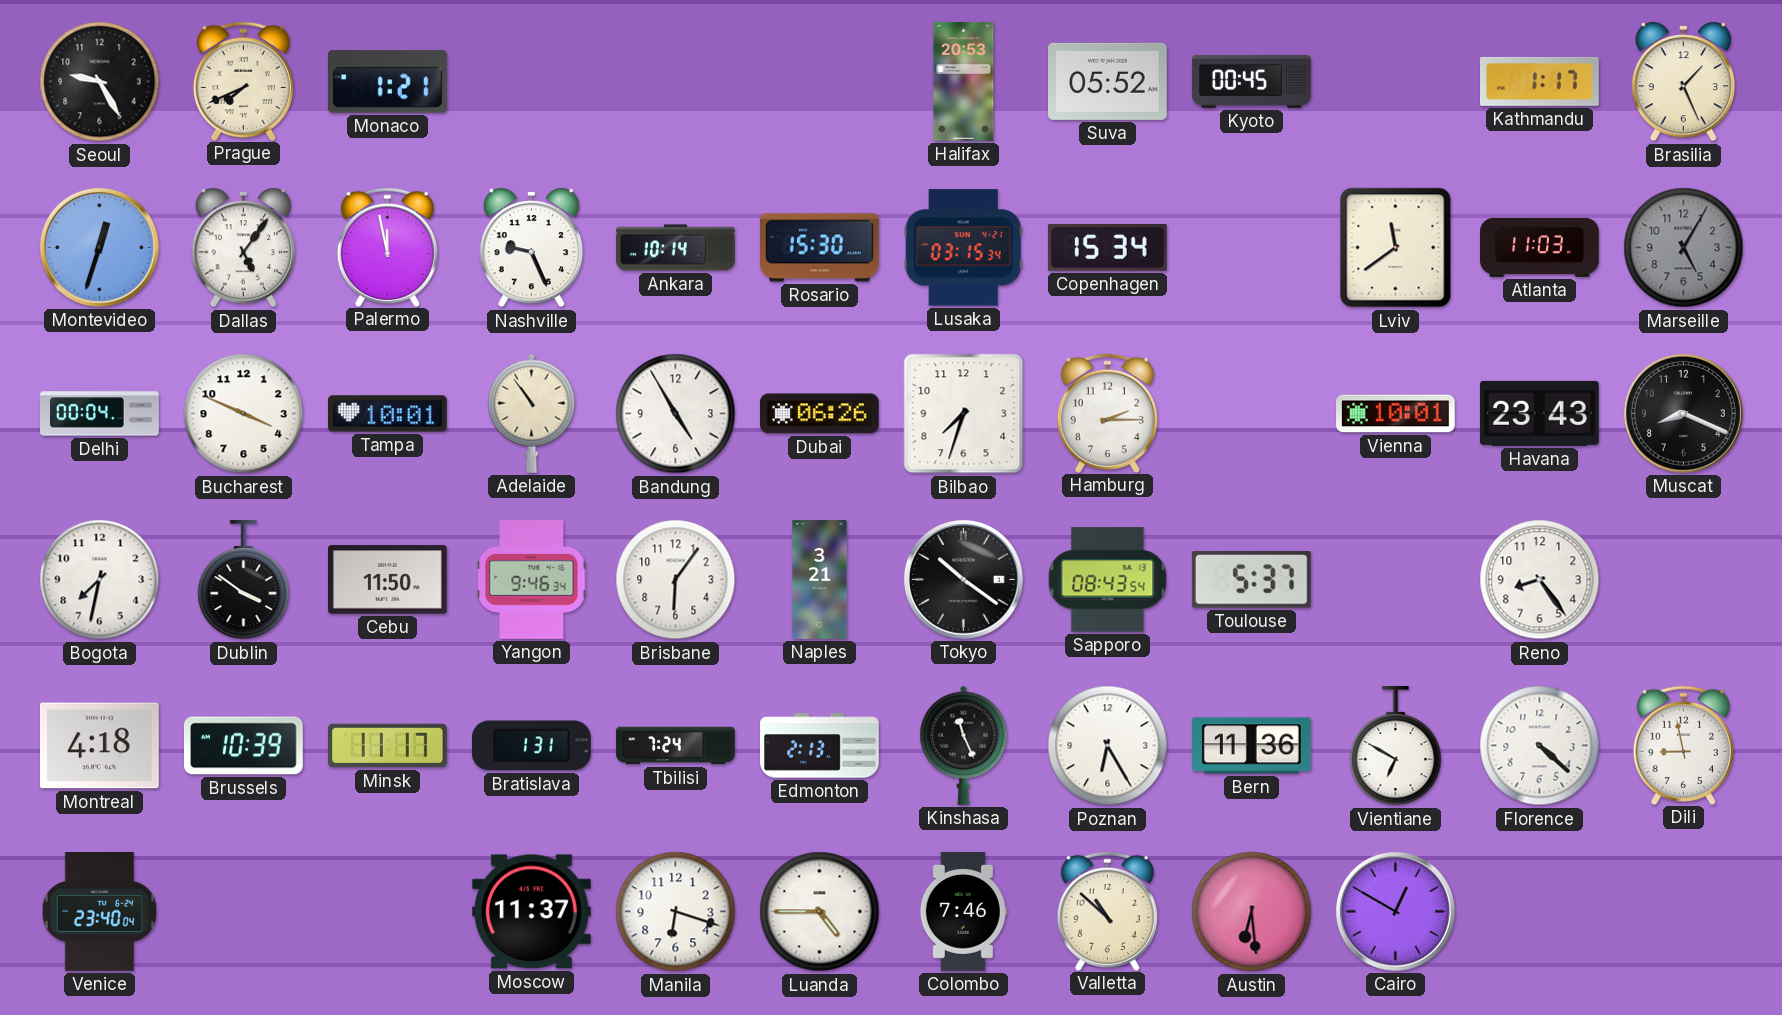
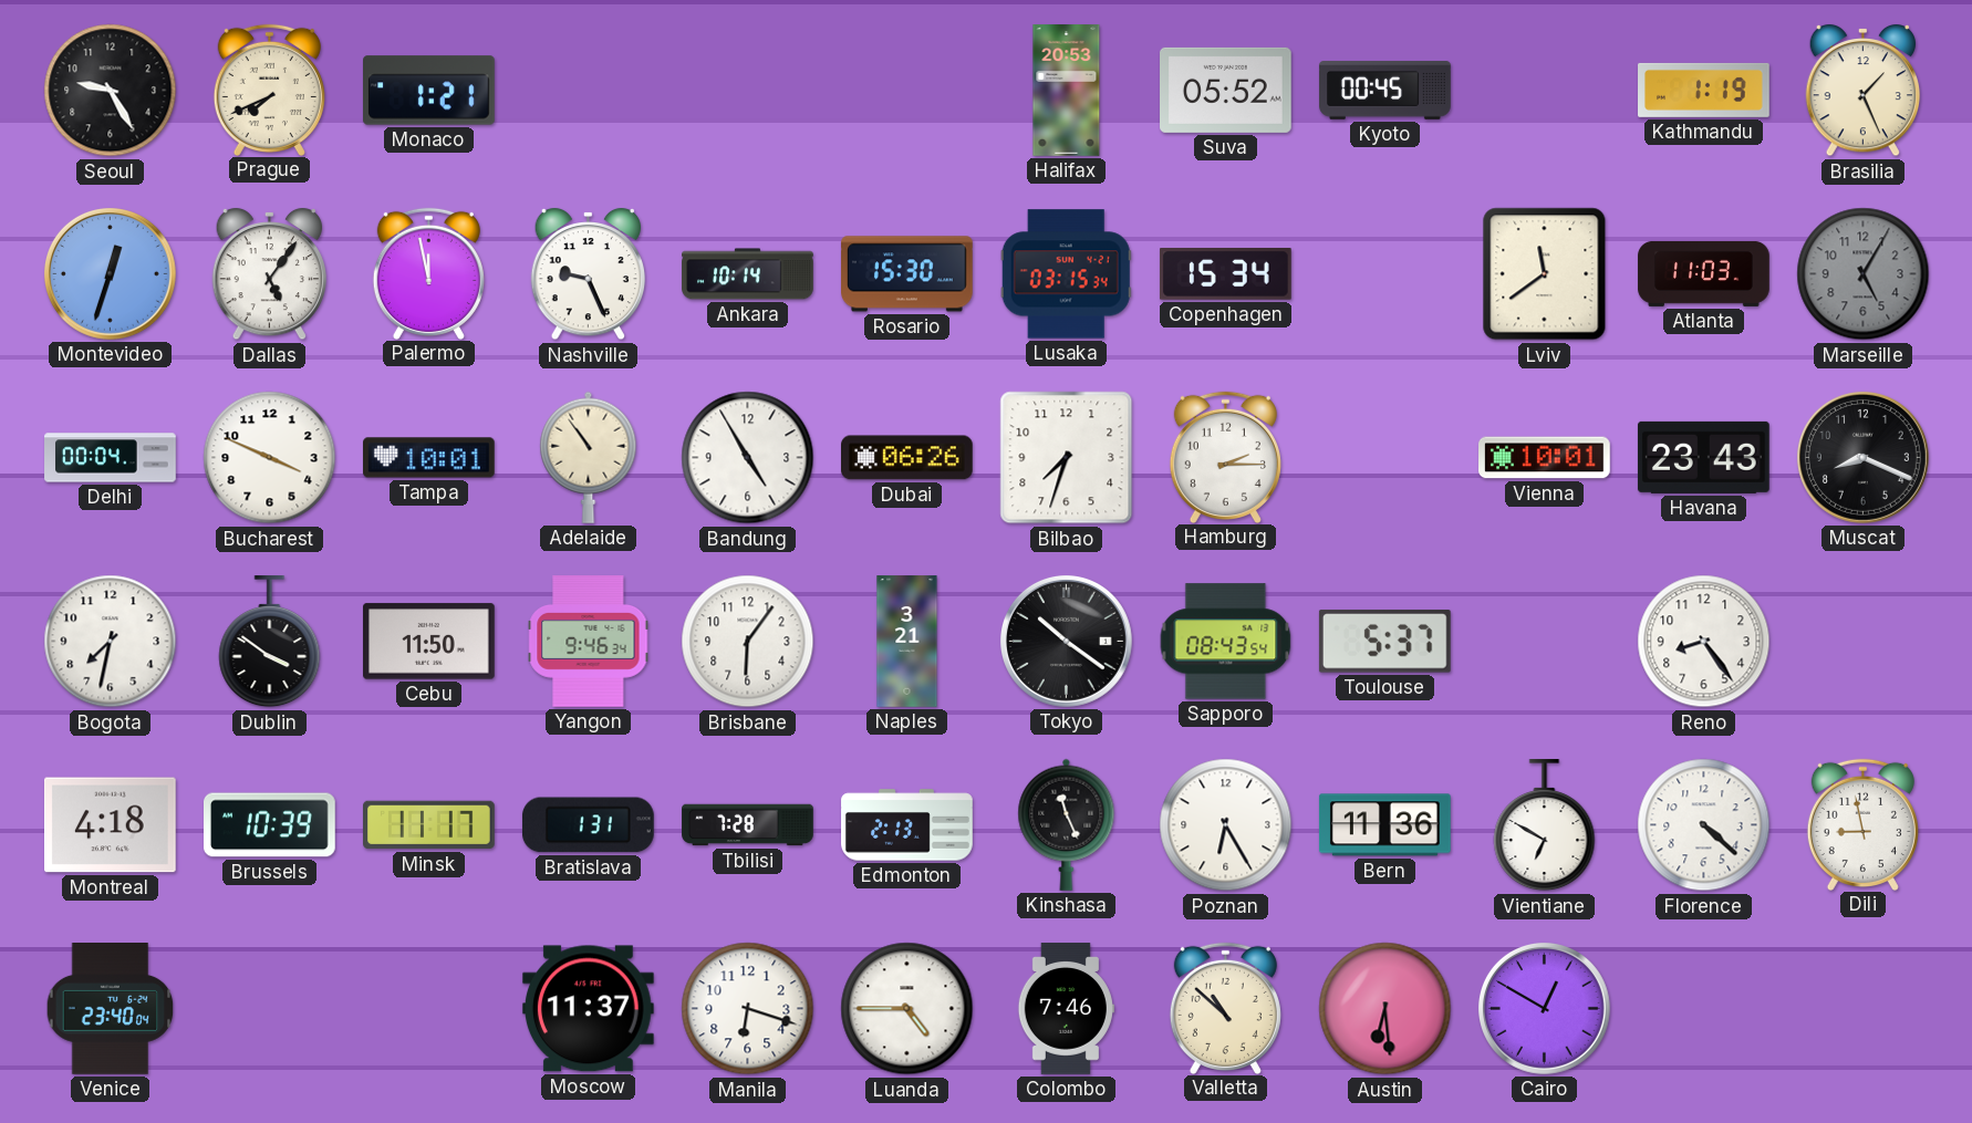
Kathmandu: 1:17 -> 1:19 (1704, 90)
Tbilisi: 7:24 -> 7:28 (748, 825)
